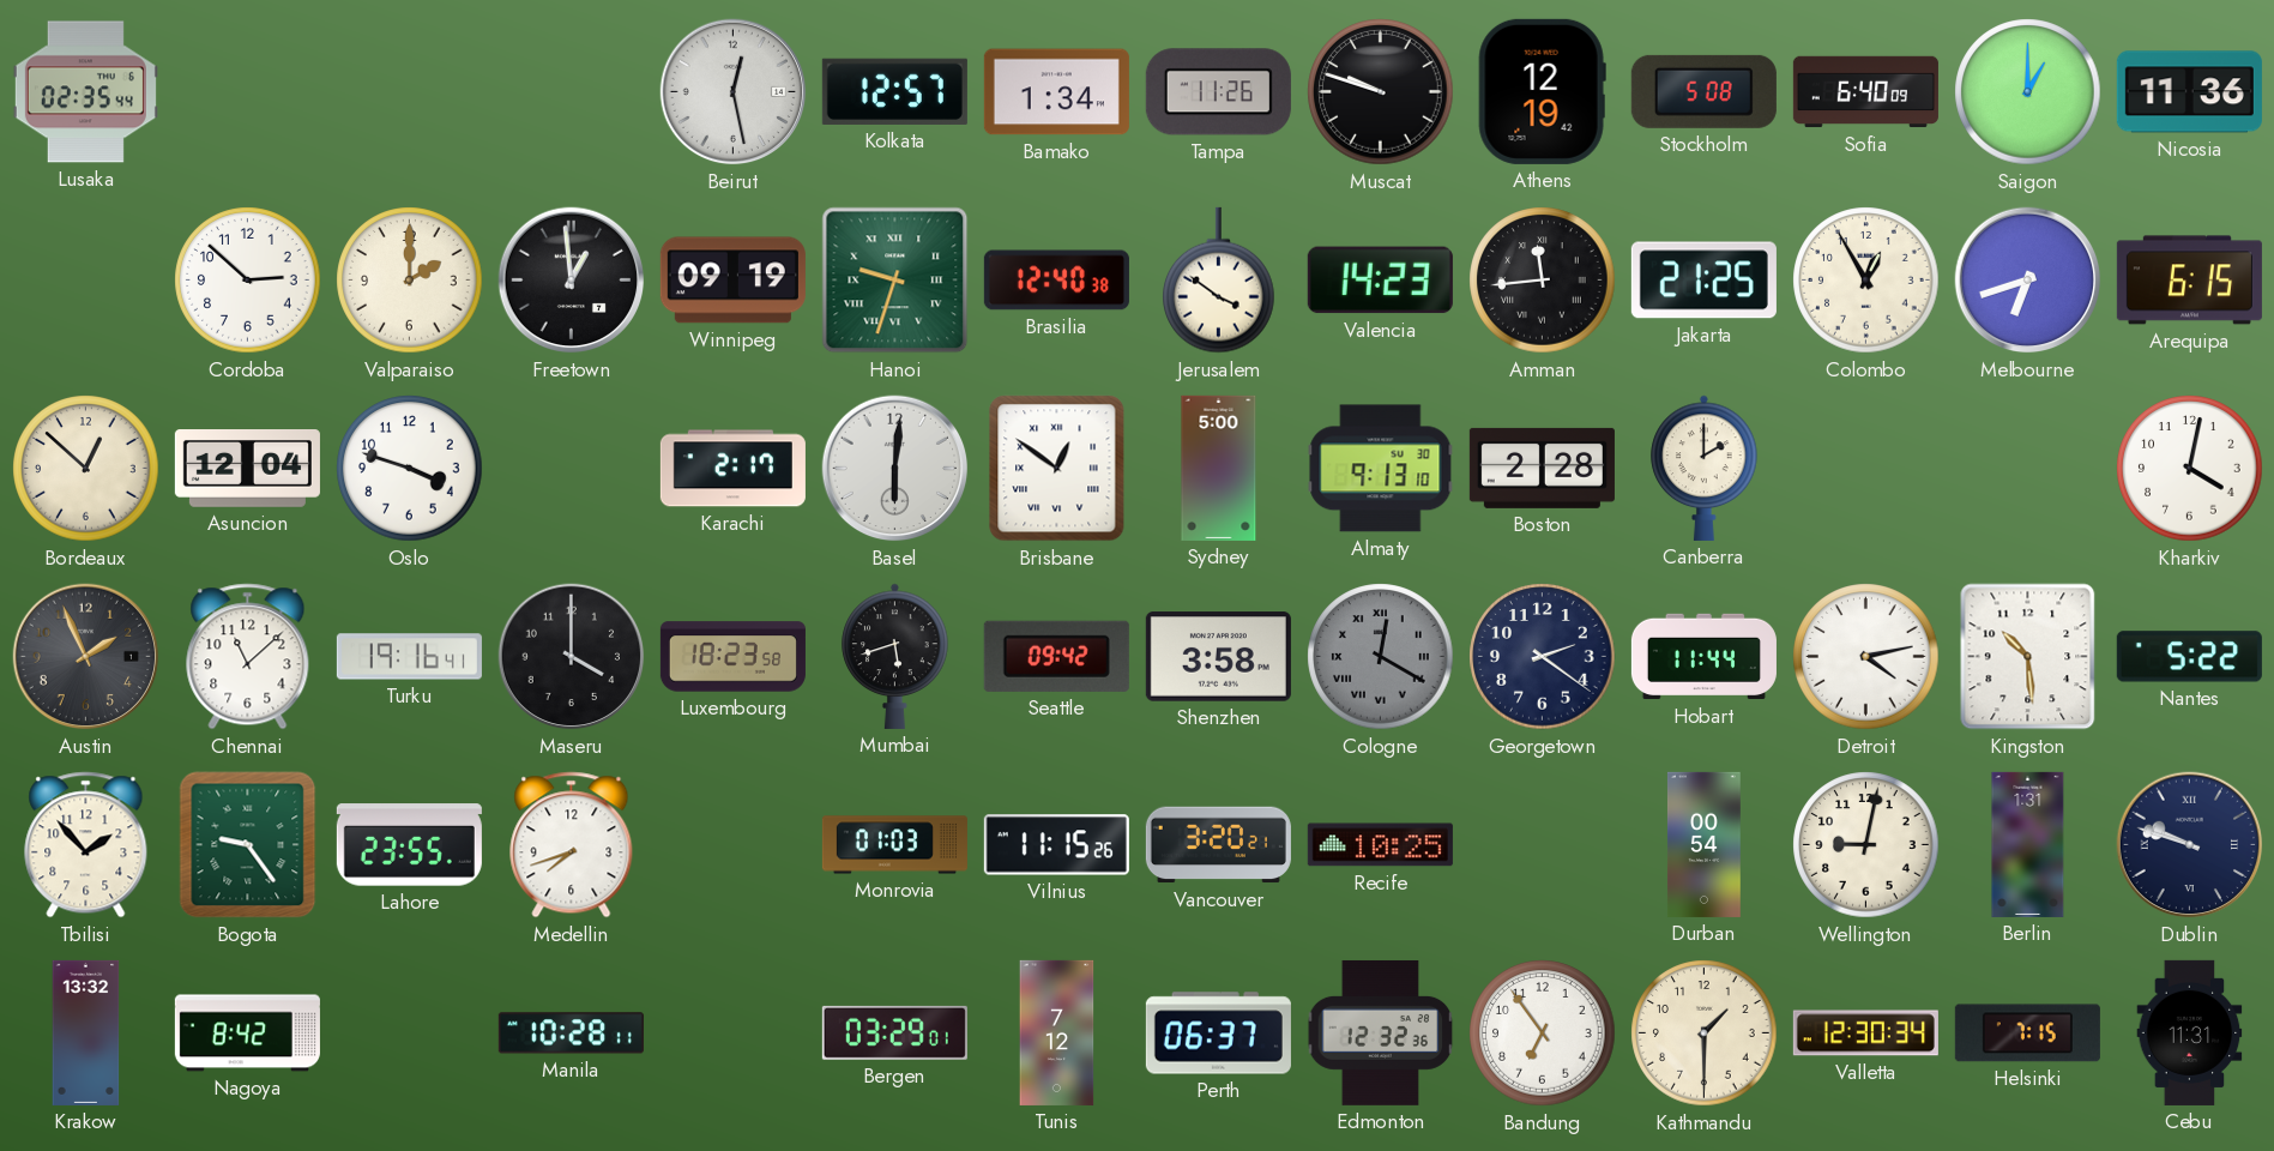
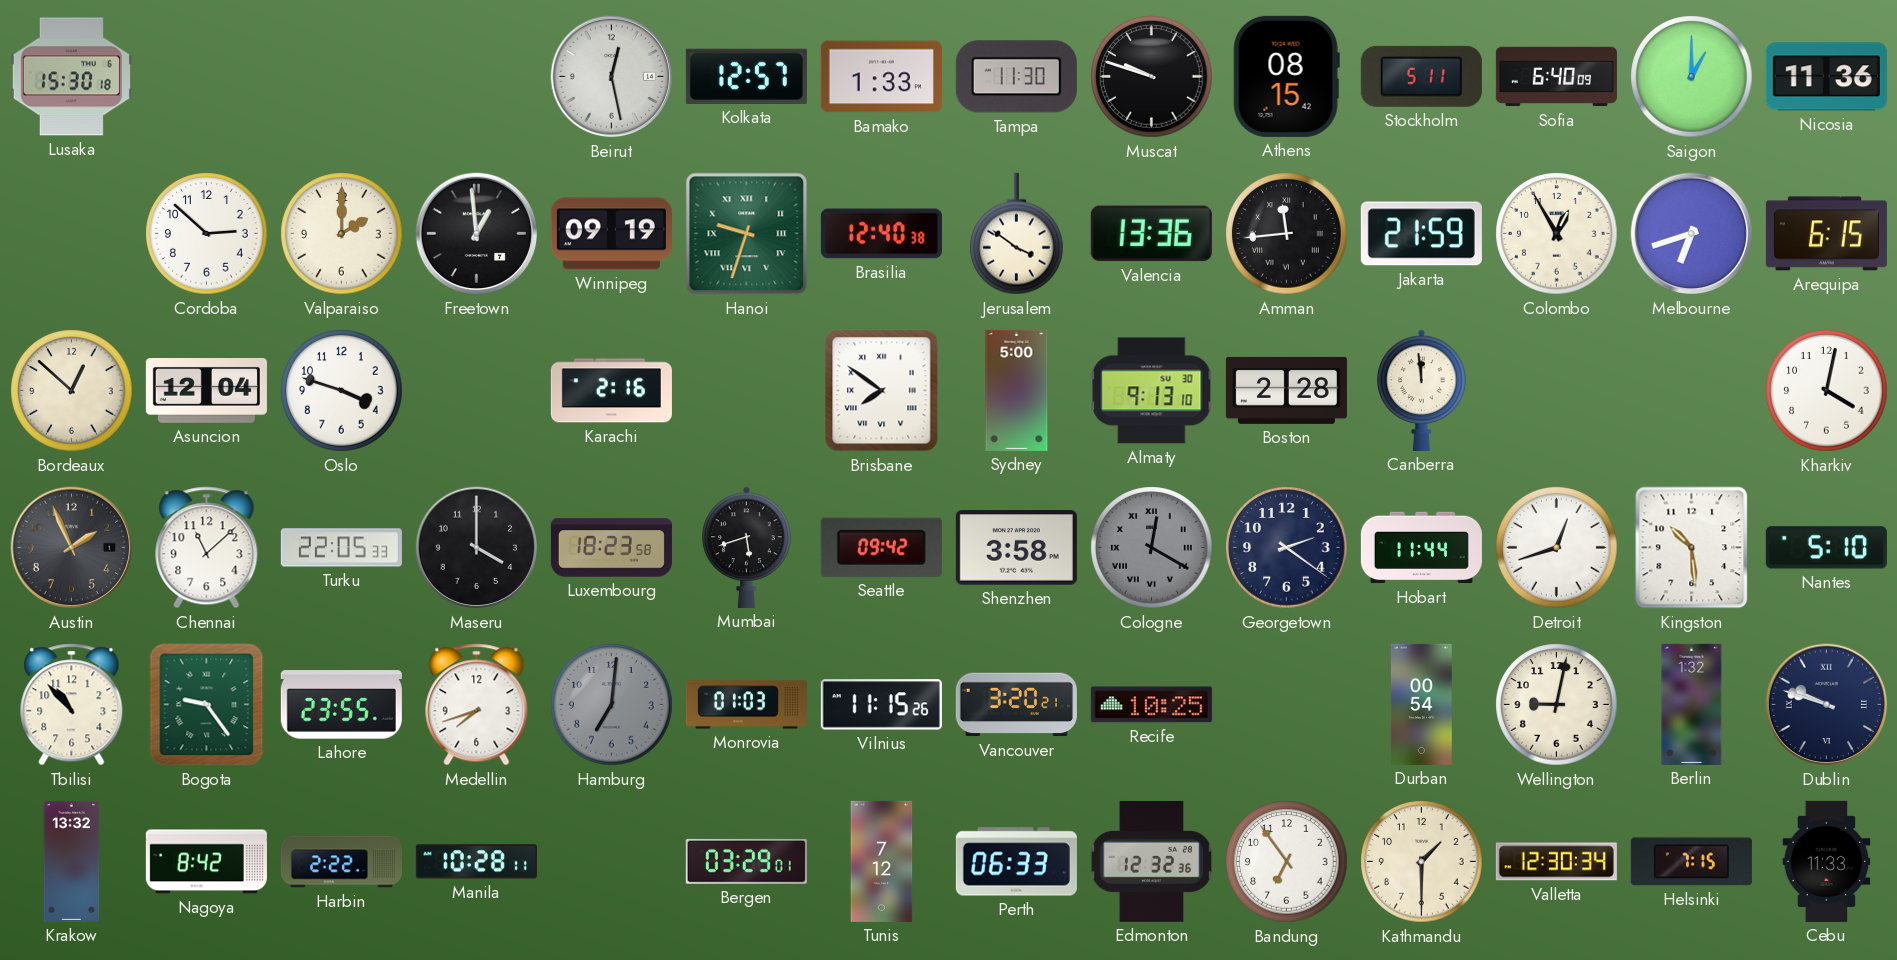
Lusaka: 02:35 -> 15:30 (71, 77)
Bamako: 1:34 -> 1:33 (881, 77)
Tampa: 11:26 -> 11:30 (1016, 77)
Athens: 12:19 -> 08:15 (1286, 76)
Stockholm: 5:08 -> 5:11 (1421, 76)
Valencia: 14:23 -> 13:36 (1151, 234)
Jakarta: 21:25 -> 21:59 (1421, 234)
Karachi: 2:17 -> 2:16 (611, 391)
Basel: 6:01 -> none (895, 469)
Brisbane: 12:51 -> 7:51 (882, 391)
Canberra: 2:00 -> 11:59 (1422, 390)
Turku: 19:16 -> 22:05 (341, 548)
Detroit: 4:13 -> 12:42 (1557, 548)
Nantes: 5:22 -> 5:10 (1826, 548)
Tbilisi: 1:53 -> 10:53 (72, 705)
Hamburg: none -> 7:01 (612, 705)
Berlin: 1:31 -> 1:32 (1692, 704)
Harbin: none -> 2:22 (341, 862)
Perth: 06:37 -> 06:33 (1016, 862)
Cebu: 11:31 -> 11:33 (1827, 861)
